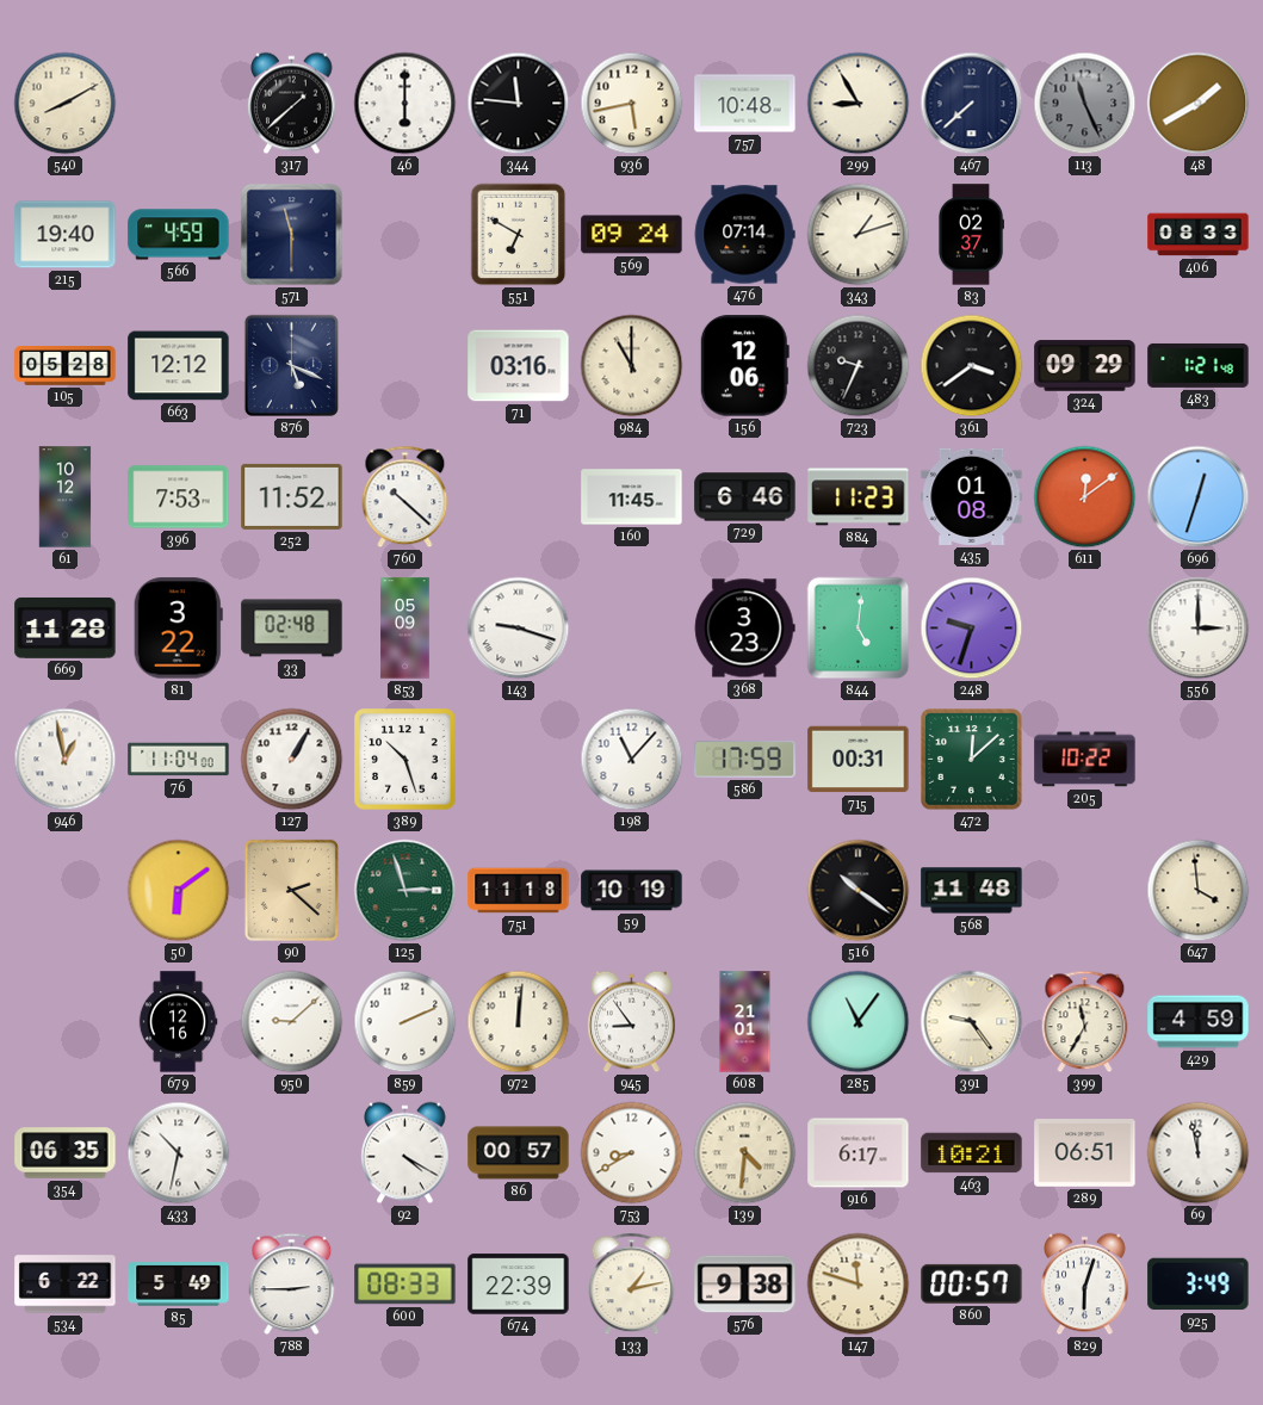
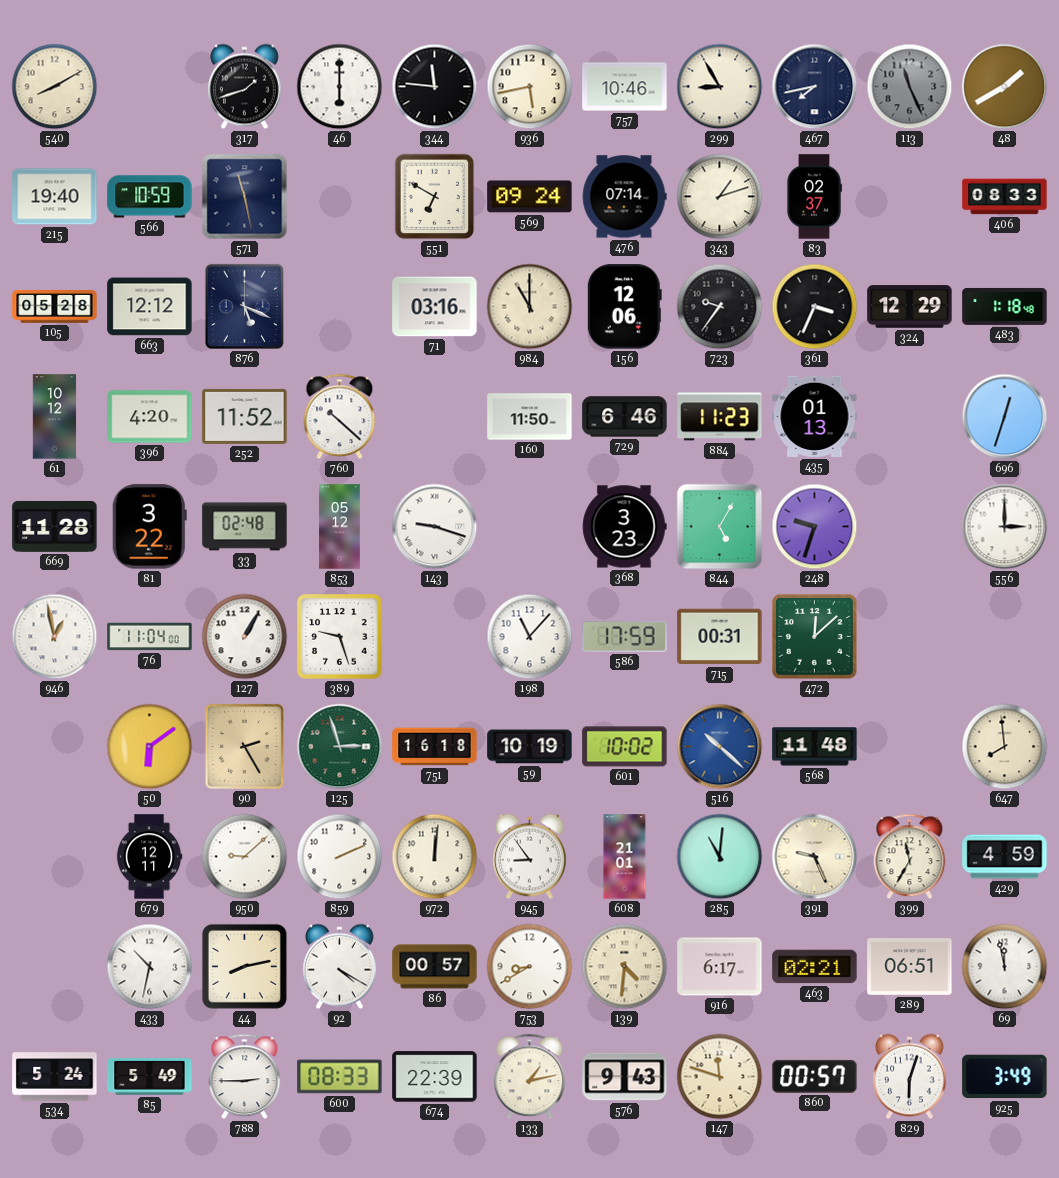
317: 1:38 -> 1:42 (245, 87)
757: 10:48 -> 10:46 (625, 87)
467: 7:38 -> 7:43 (815, 87)
566: 4:59 -> 10:59 (150, 197)
571: 11:30 -> 11:28 (245, 197)
723: 9:34 -> 9:36 (720, 307)
361: 3:39 -> 3:34 (815, 307)
324: 09:29 -> 12:29 (910, 307)
483: 1:21 -> 1:18 (1005, 306)
396: 7:53 -> 4:20 (150, 417)
160: 11:45 -> 11:50 (530, 417)
435: 01:08 -> 01:13 (815, 416)
611: 12:09 -> none (1085, 497)
853: 05:09 -> 05:12 (340, 527)
844: 5:01 -> 5:05 (720, 527)
389: 10:27 -> 9:27 (340, 637)
205: 10:22 -> none (1085, 760)
90: 2:22 -> 2:25 (244, 746)
751: 11:18 -> 16:18 (435, 747)
601: none -> 10:02 (625, 747)
516: 10:21 -> 10:22 (720, 747)
516 dial: black -> blue (720, 747)
647: 3:59 -> 7:59 (1005, 747)
679: 12:16 -> 12:11 (149, 857)
285: 11:06 -> 11:01 (720, 857)
391: 9:24 -> 9:26 (815, 857)
354: 06:35 -> none (66, 1153)
44: none -> 8:13 (244, 966)
463: 10:21 -> 02:21 (815, 967)
534: 6:22 -> 5:24 (55, 1077)
576: 9:38 -> 9:43 (625, 1077)
